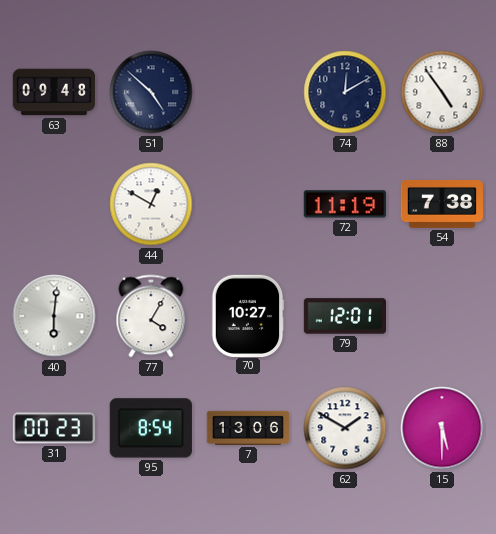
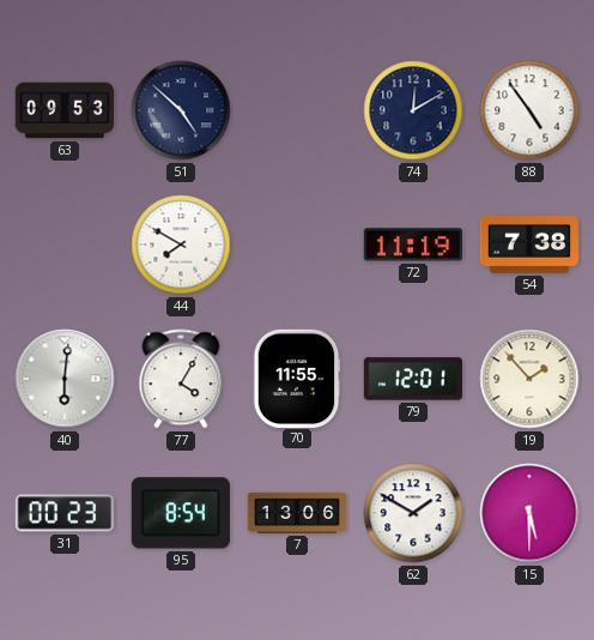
63: 09:48 -> 09:53 (65, 110)
44: 12:50 -> 7:50 (181, 244)
70: 10:27 -> 11:55 (297, 378)
19: none -> 1:53 (529, 379)
